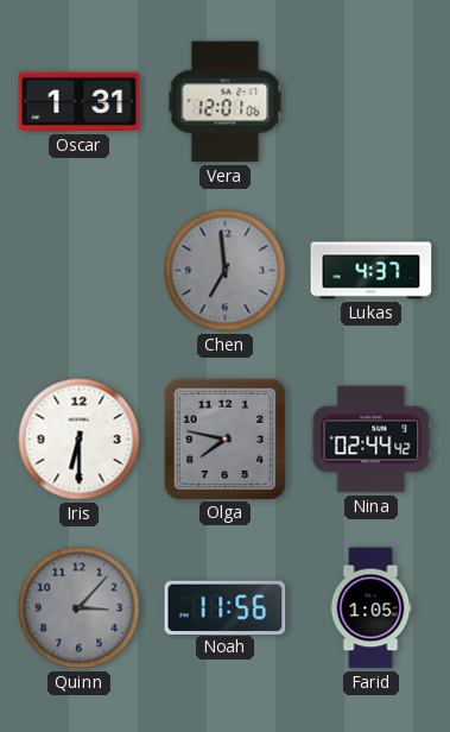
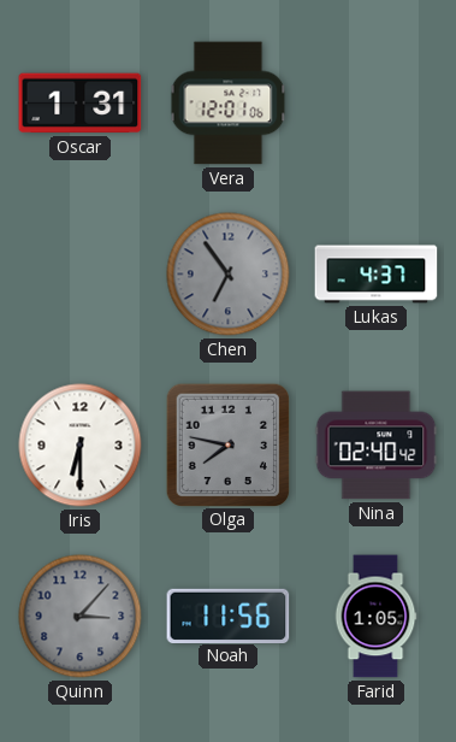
Chen: 6:59 -> 6:54 (229, 275)
Nina: 02:44 -> 02:40 (377, 446)
